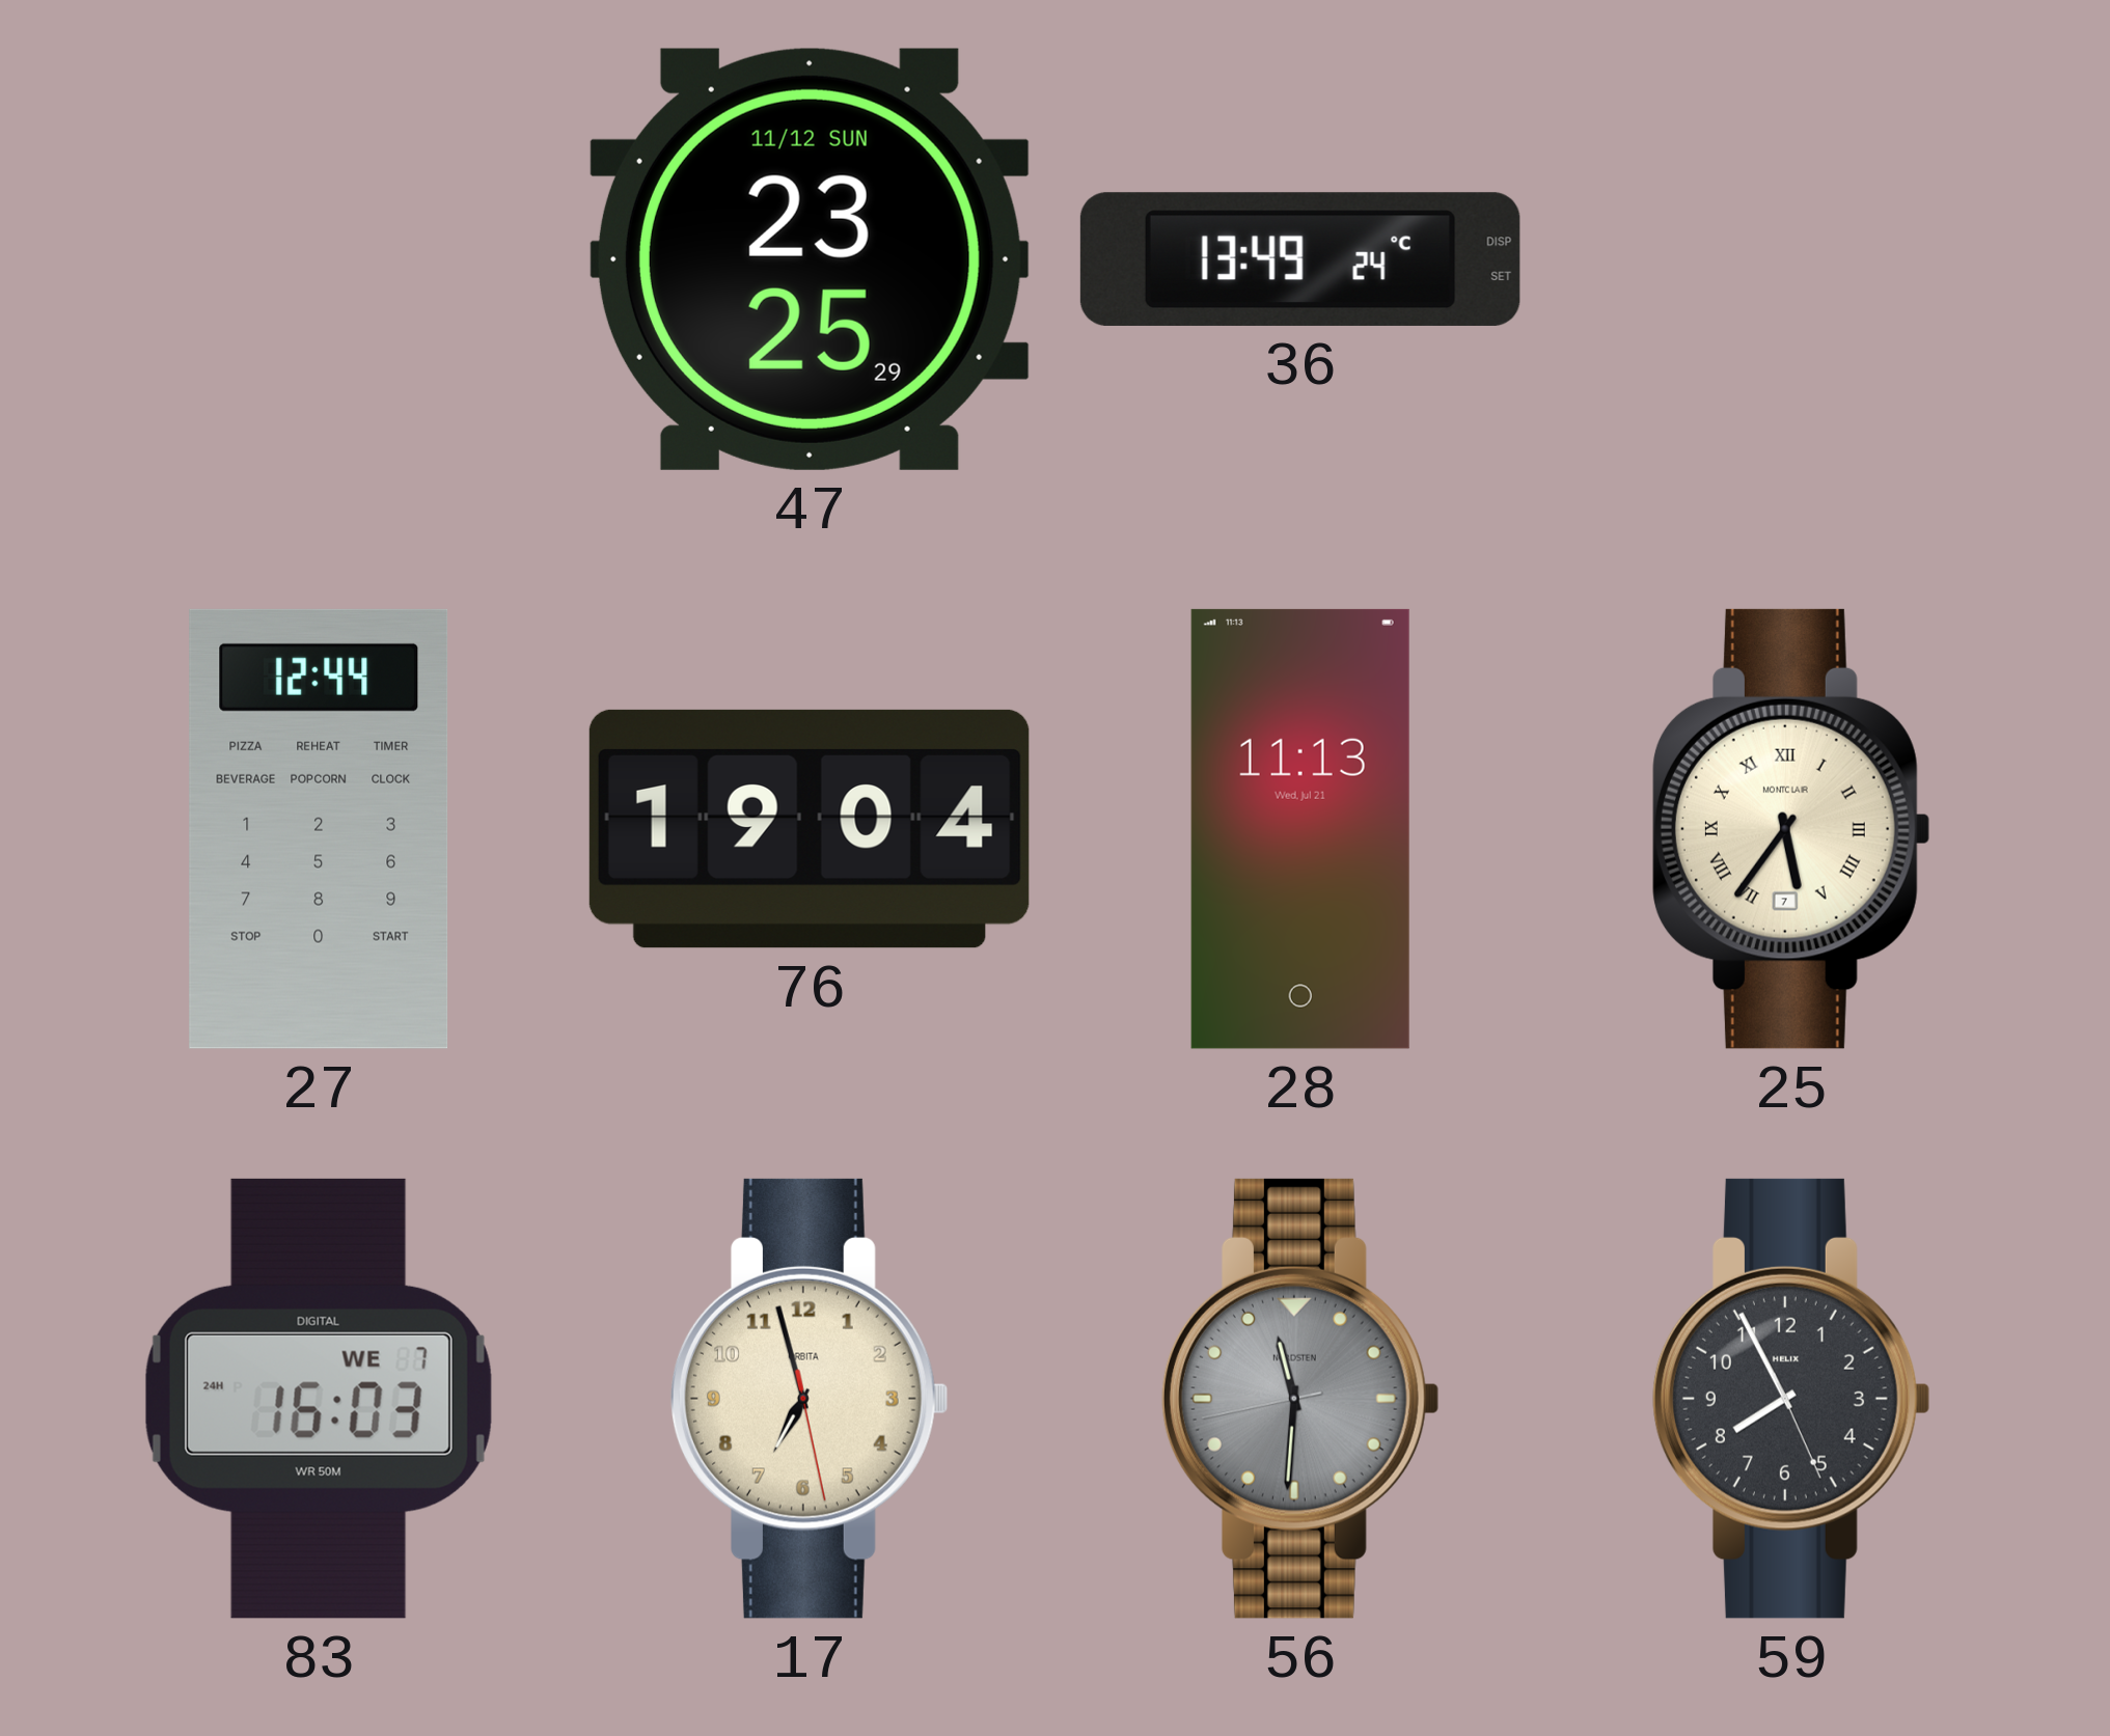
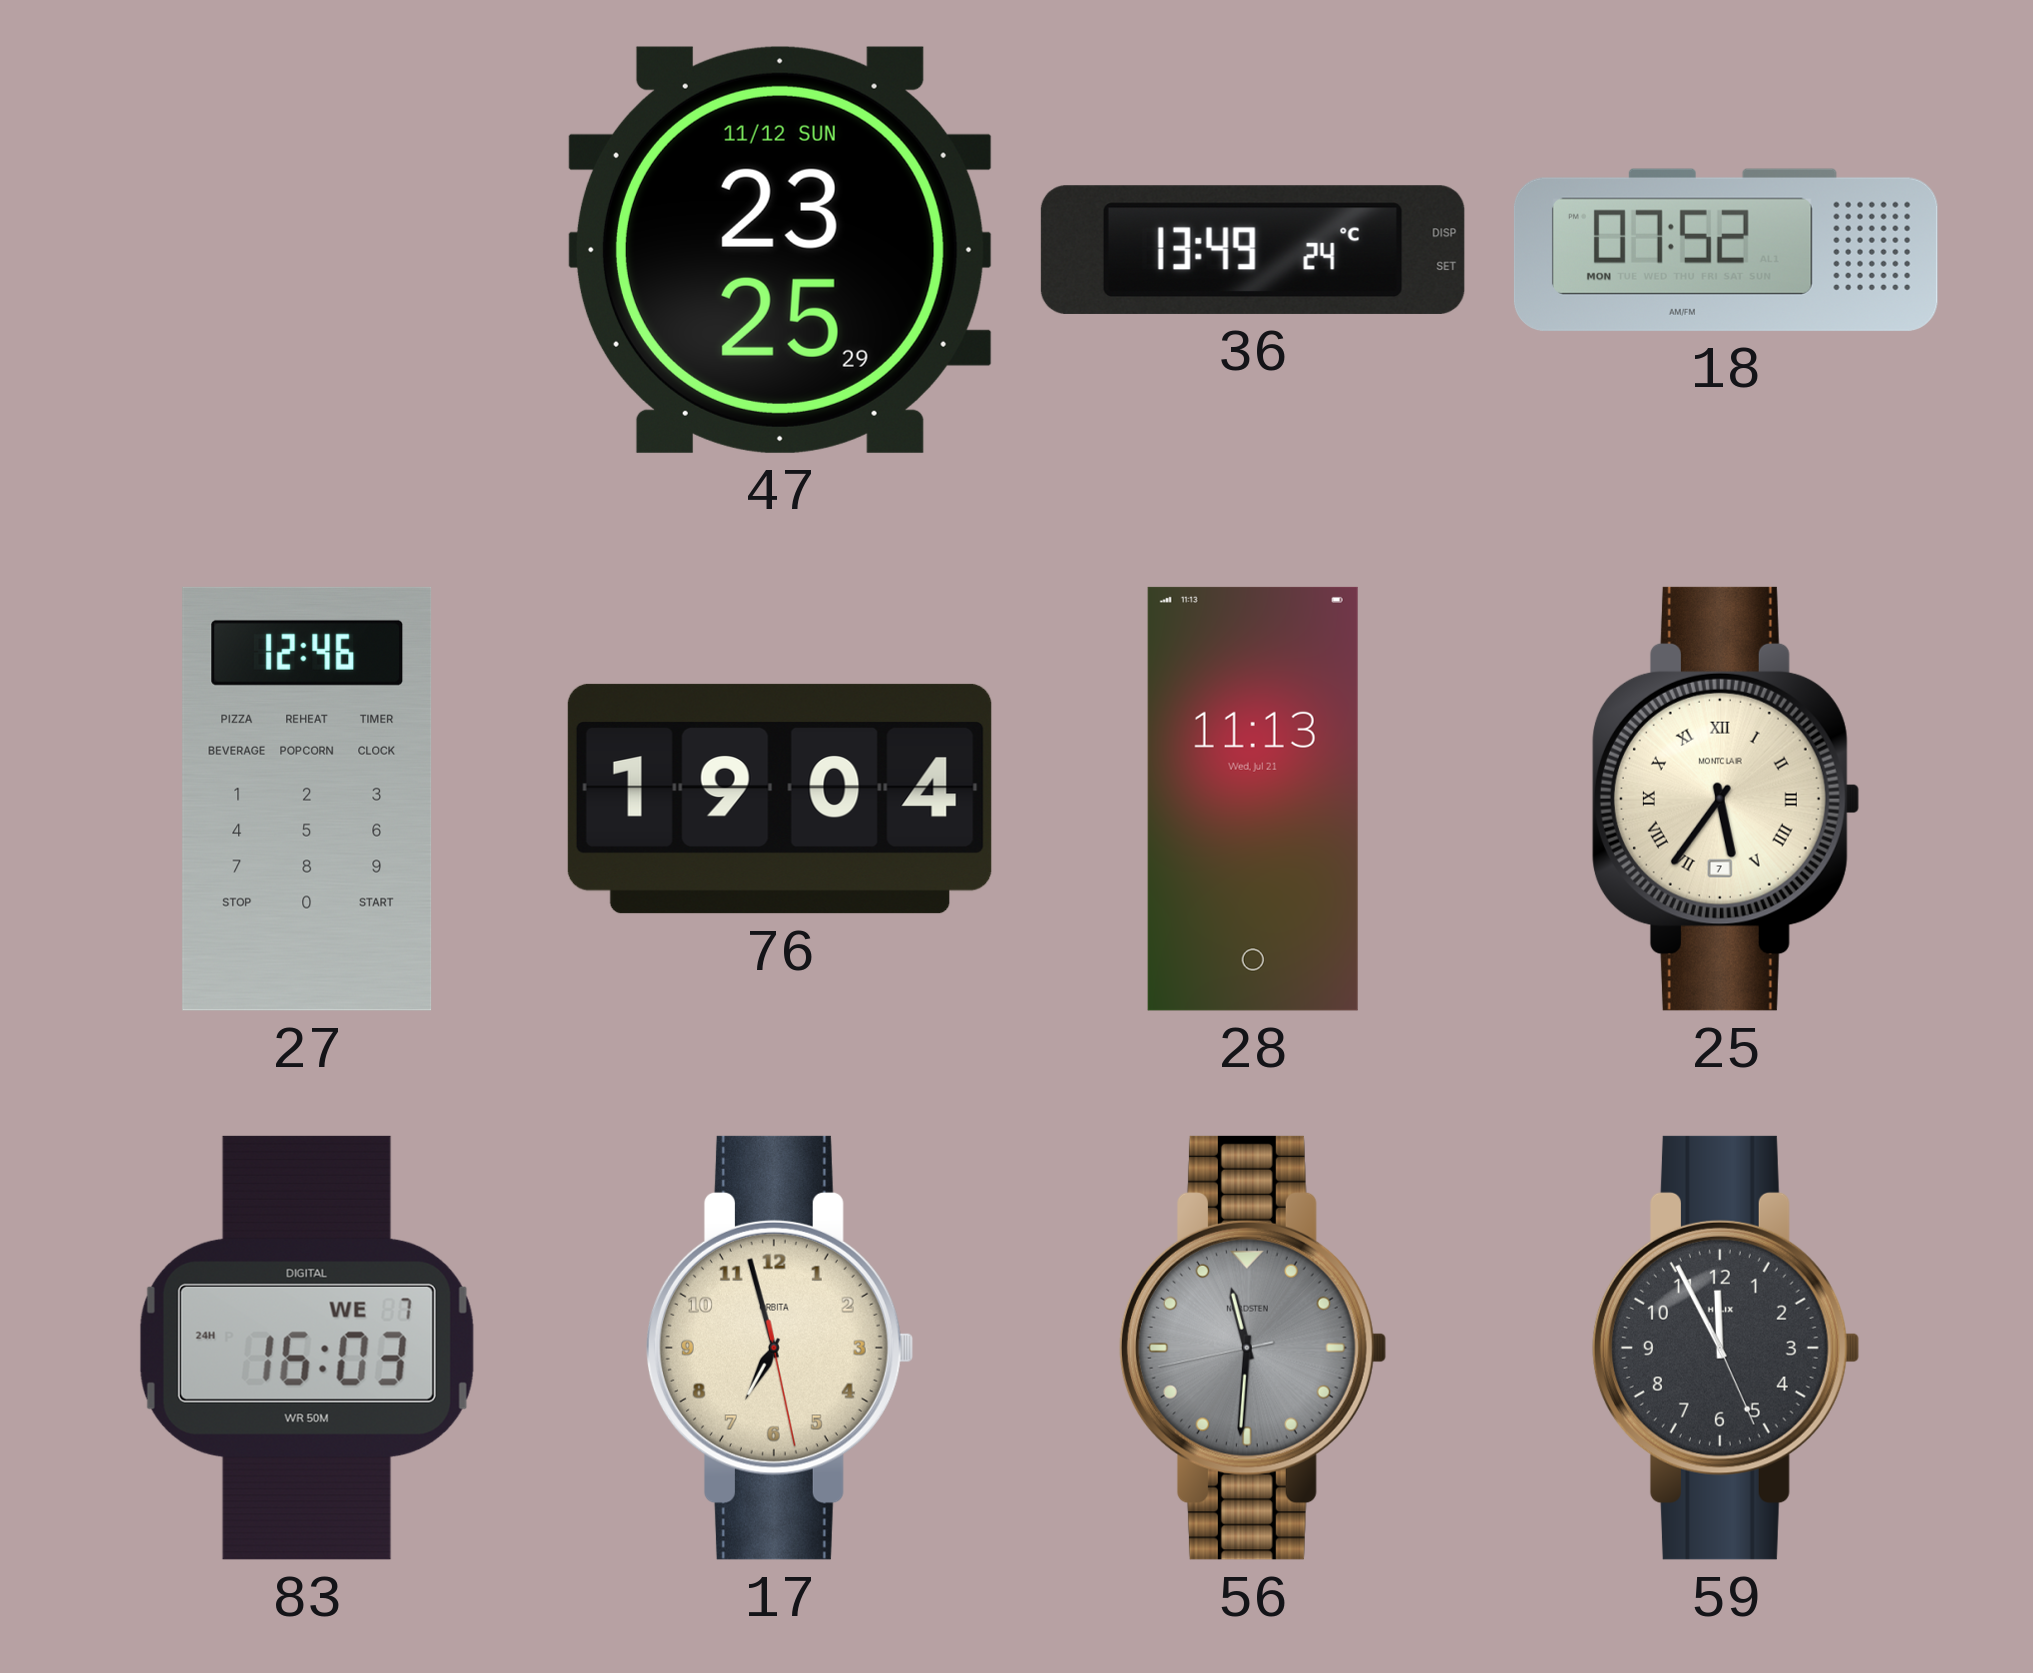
18: none -> 07:52 (1726, 250)
27: 12:44 -> 12:46 (307, 799)
59: 7:55 -> 11:55 (1726, 1348)
